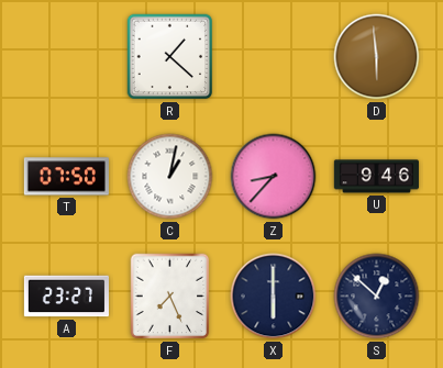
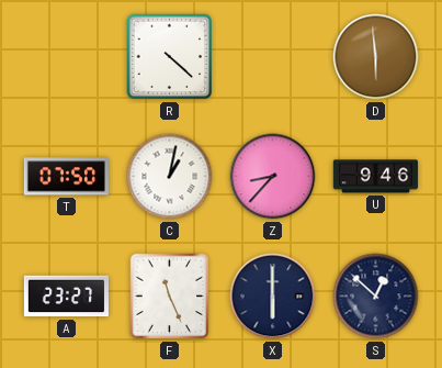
R: 1:22 -> 4:22 (170, 57)
F: 7:26 -> 11:26 (170, 297)
